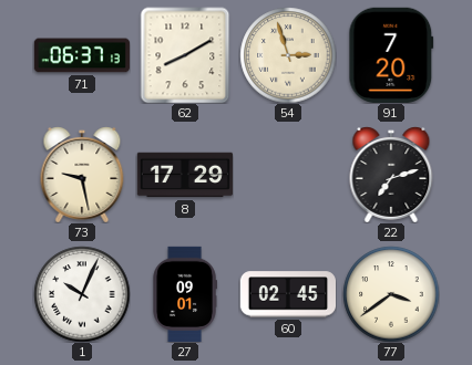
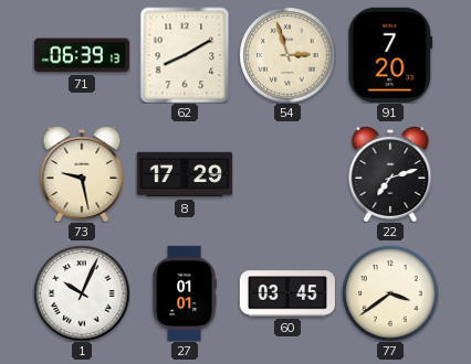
71: 06:37 -> 06:39 (82, 55)
27: 09:01 -> 01:01 (185, 292)
60: 02:45 -> 03:45 (286, 293)
